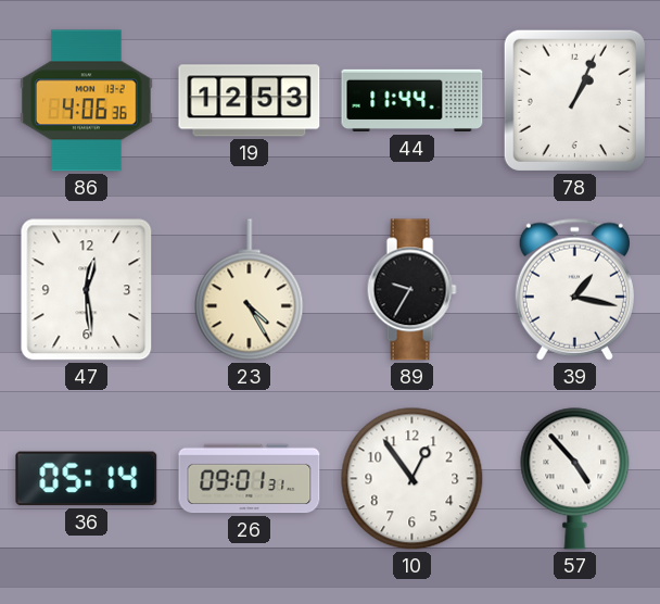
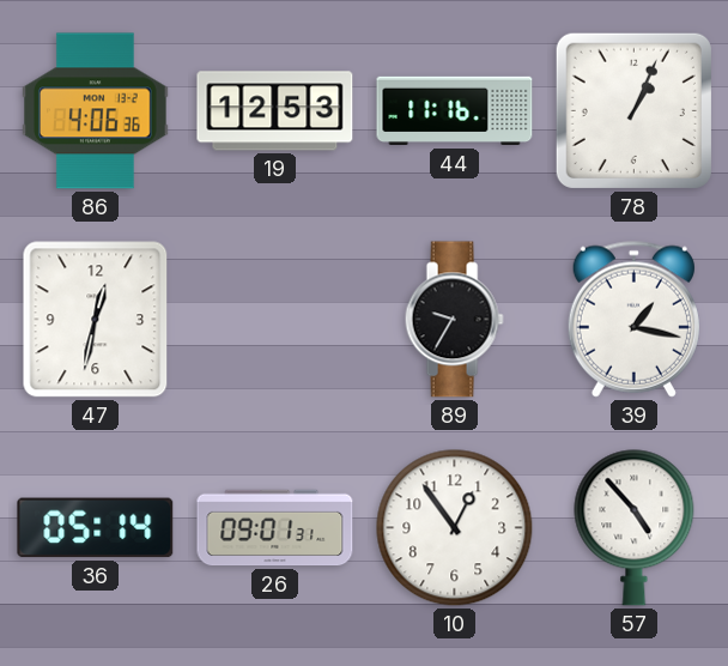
44: 11:44 -> 11:16 (455, 111)
47: 12:29 -> 12:32 (96, 320)
23: 4:25 -> none (250, 290)
